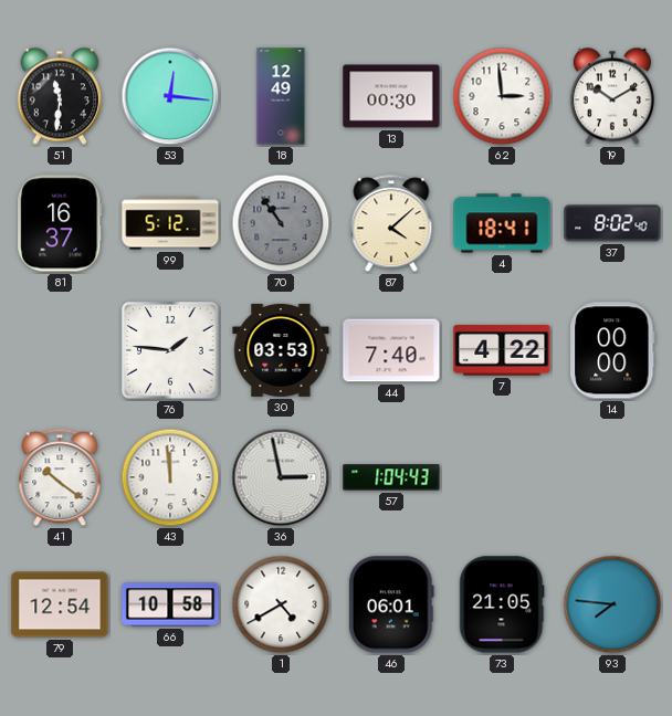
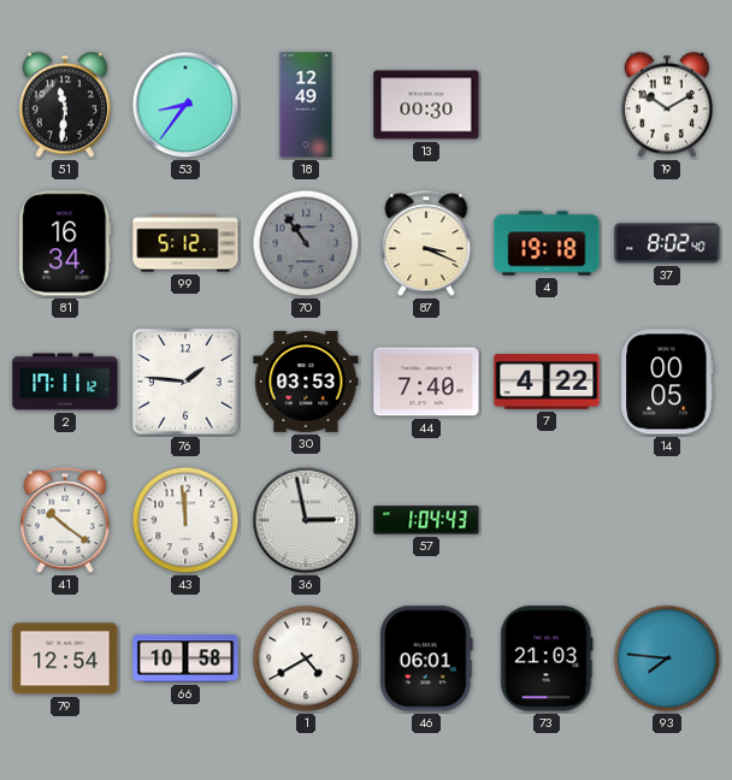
53: 12:16 -> 8:36 (185, 105)
62: 2:59 -> none (502, 96)
81: 16:37 -> 16:34 (65, 243)
87: 4:08 -> 3:19 (426, 244)
4: 18:41 -> 19:18 (547, 243)
2: none -> 17:11 (65, 382)
14: 00:00 -> 00:05 (667, 382)
73: 21:05 -> 21:03 (547, 658)
